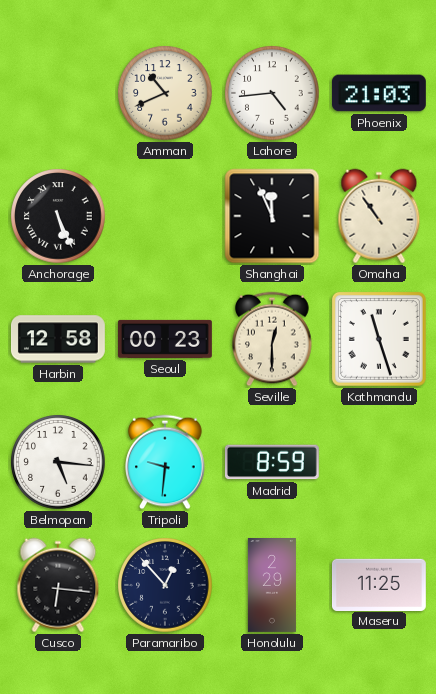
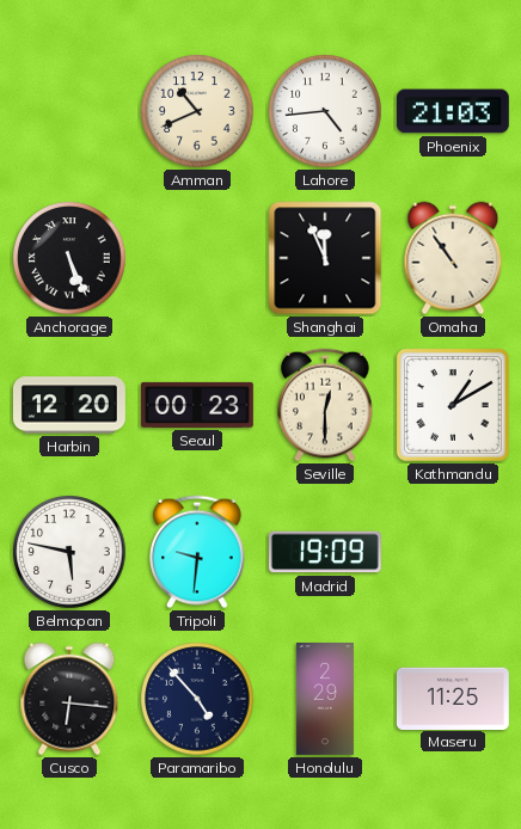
Harbin: 12:58 -> 12:20 (69, 405)
Kathmandu: 11:27 -> 1:10 (453, 405)
Belmopan: 5:16 -> 5:47 (69, 552)
Madrid: 8:59 -> 19:09 (325, 552)
Paramaribo: 12:53 -> 4:53 (197, 699)
